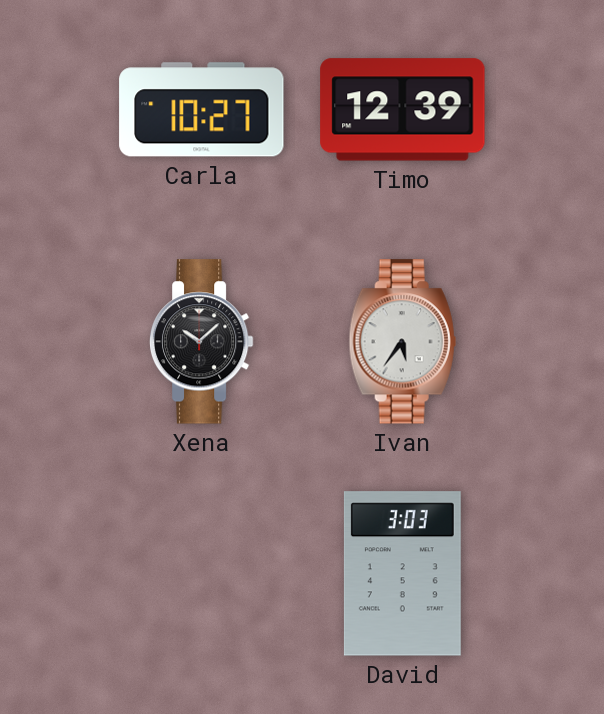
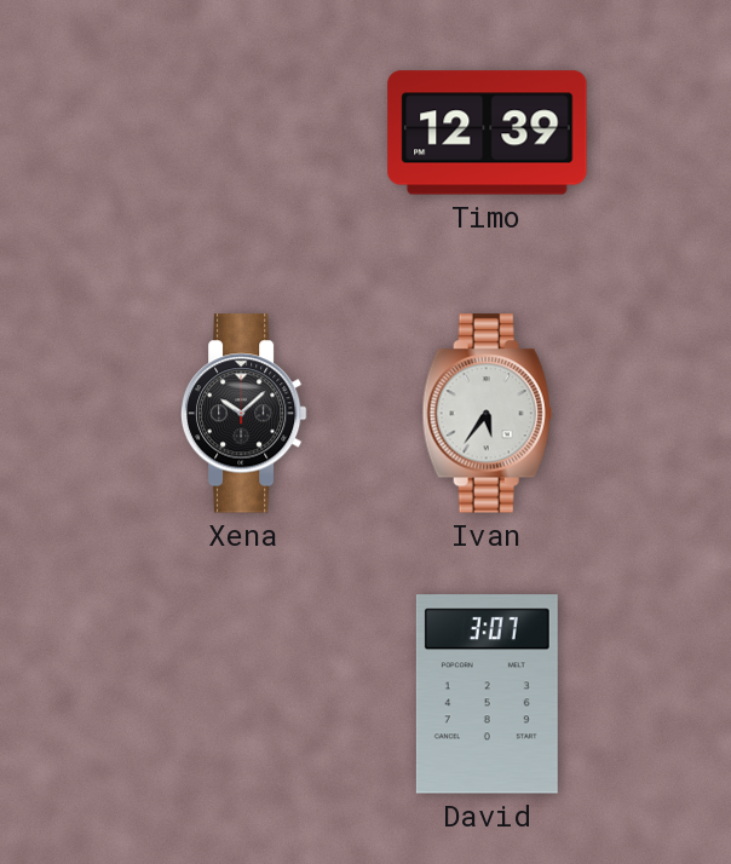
Carla: 10:27 -> none (202, 110)
David: 3:03 -> 3:07 (487, 695)
